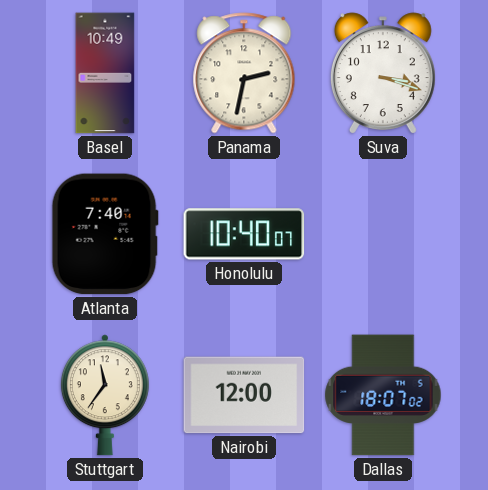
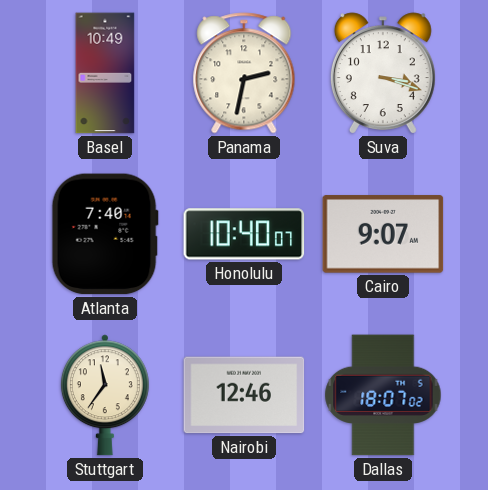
Cairo: none -> 9:07 (383, 234)
Nairobi: 12:00 -> 12:46 (244, 395)
